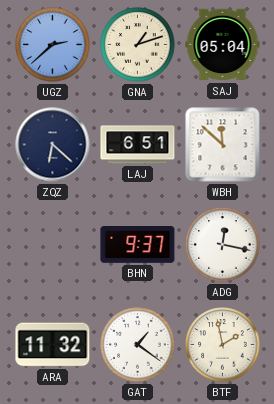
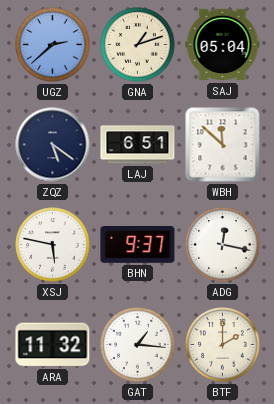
ZQZ: 6:22 -> 5:21 (53, 145)
XSJ: none -> 5:47 (53, 245)
GAT: 1:21 -> 1:16 (138, 345)
BTF: 1:58 -> 2:00 (223, 345)
